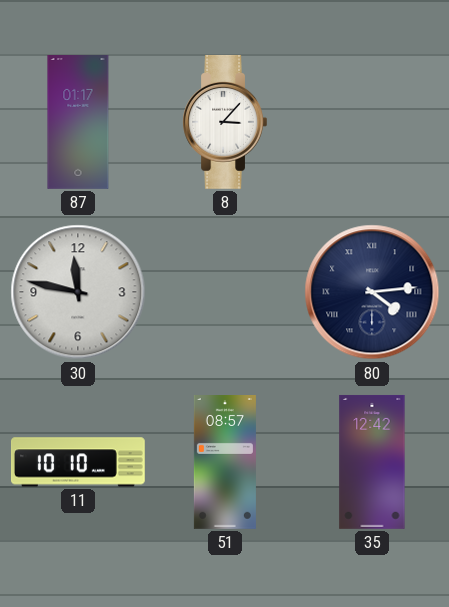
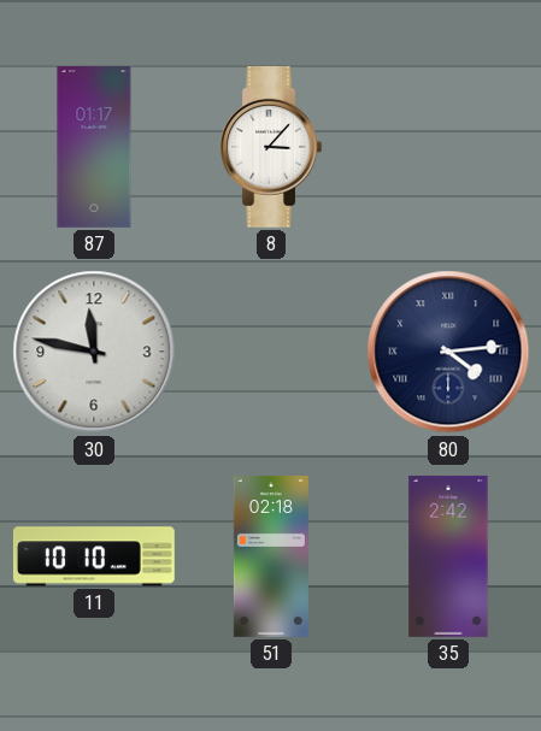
51: 08:57 -> 02:18 (271, 558)
35: 12:42 -> 2:42 (448, 556)
